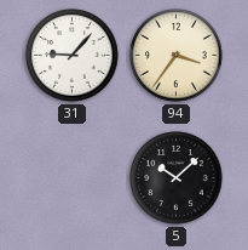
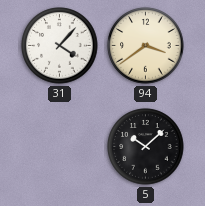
31: 9:07 -> 4:07 (60, 46)
94: 3:36 -> 3:39 (146, 46)
